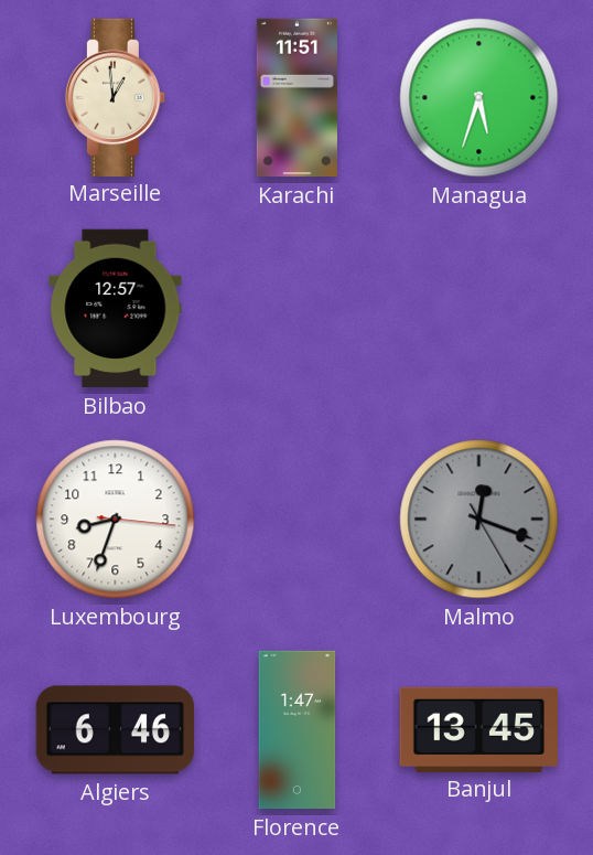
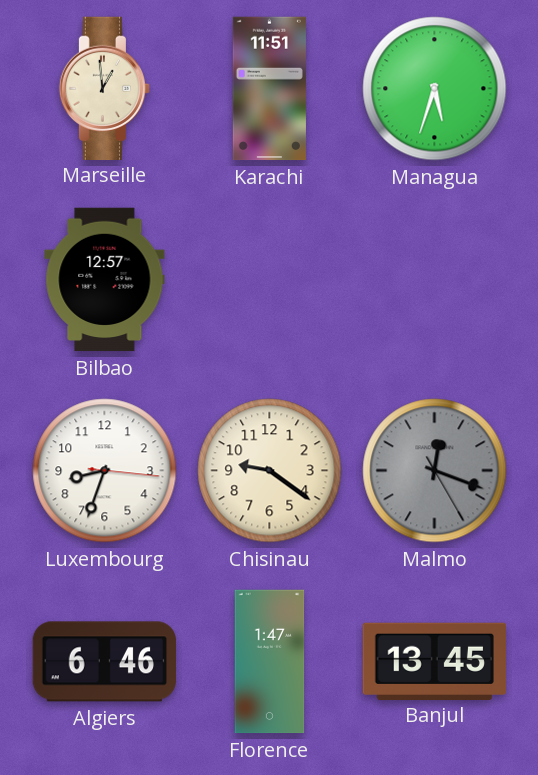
Chisinau: none -> 9:21 (270, 471)
